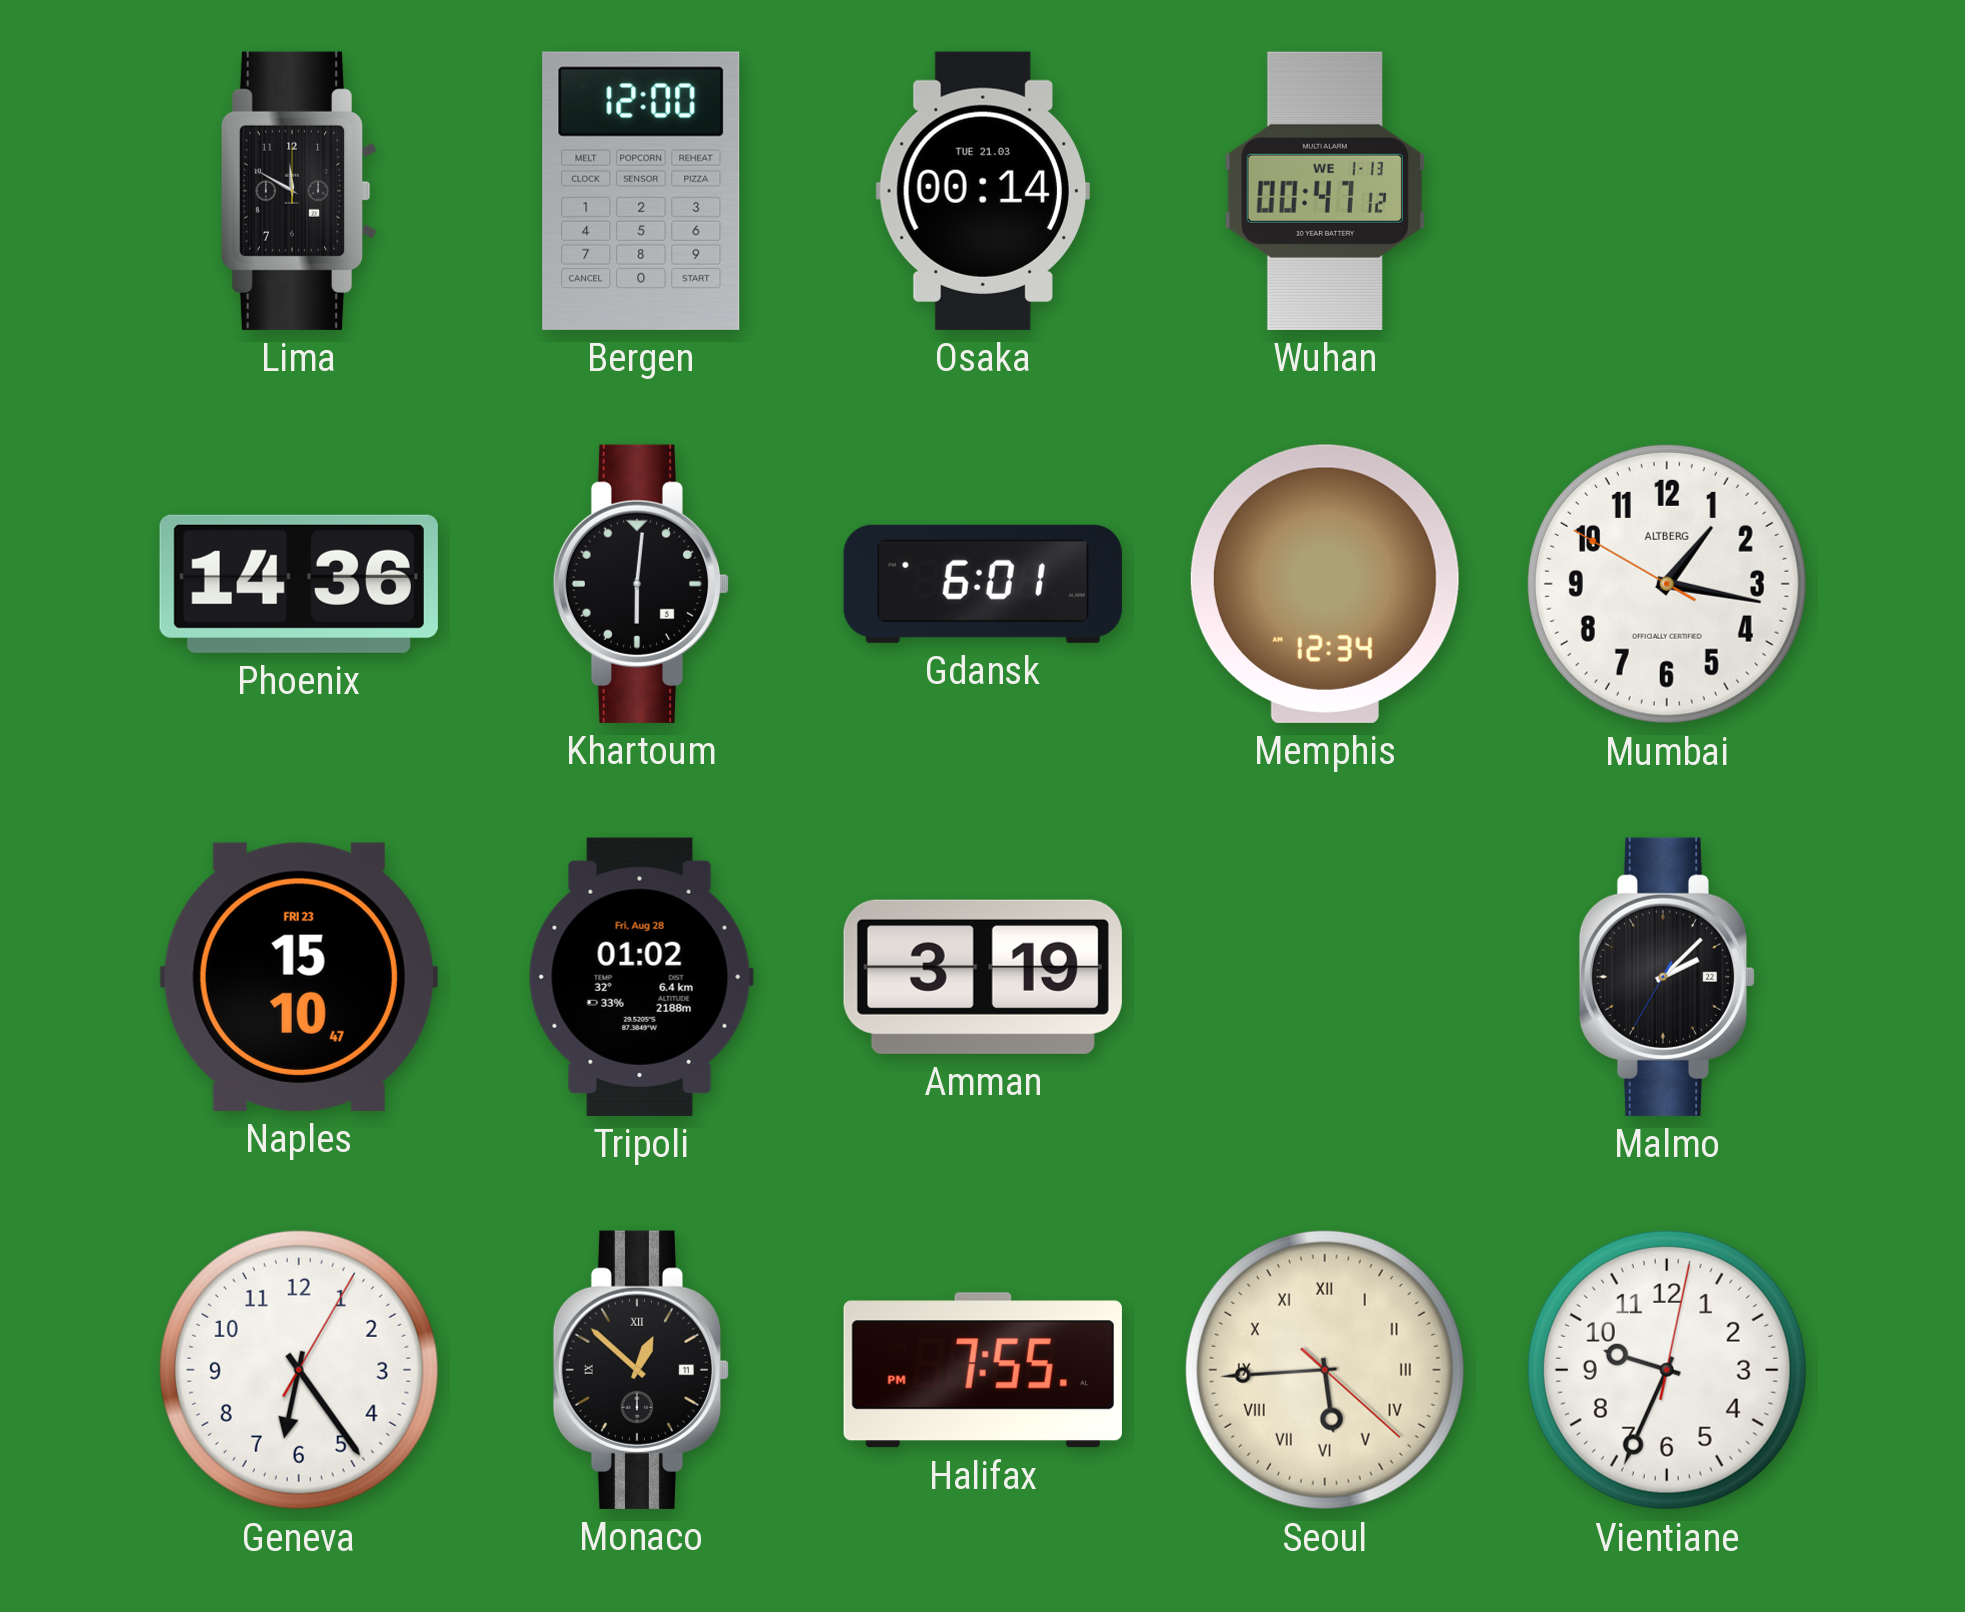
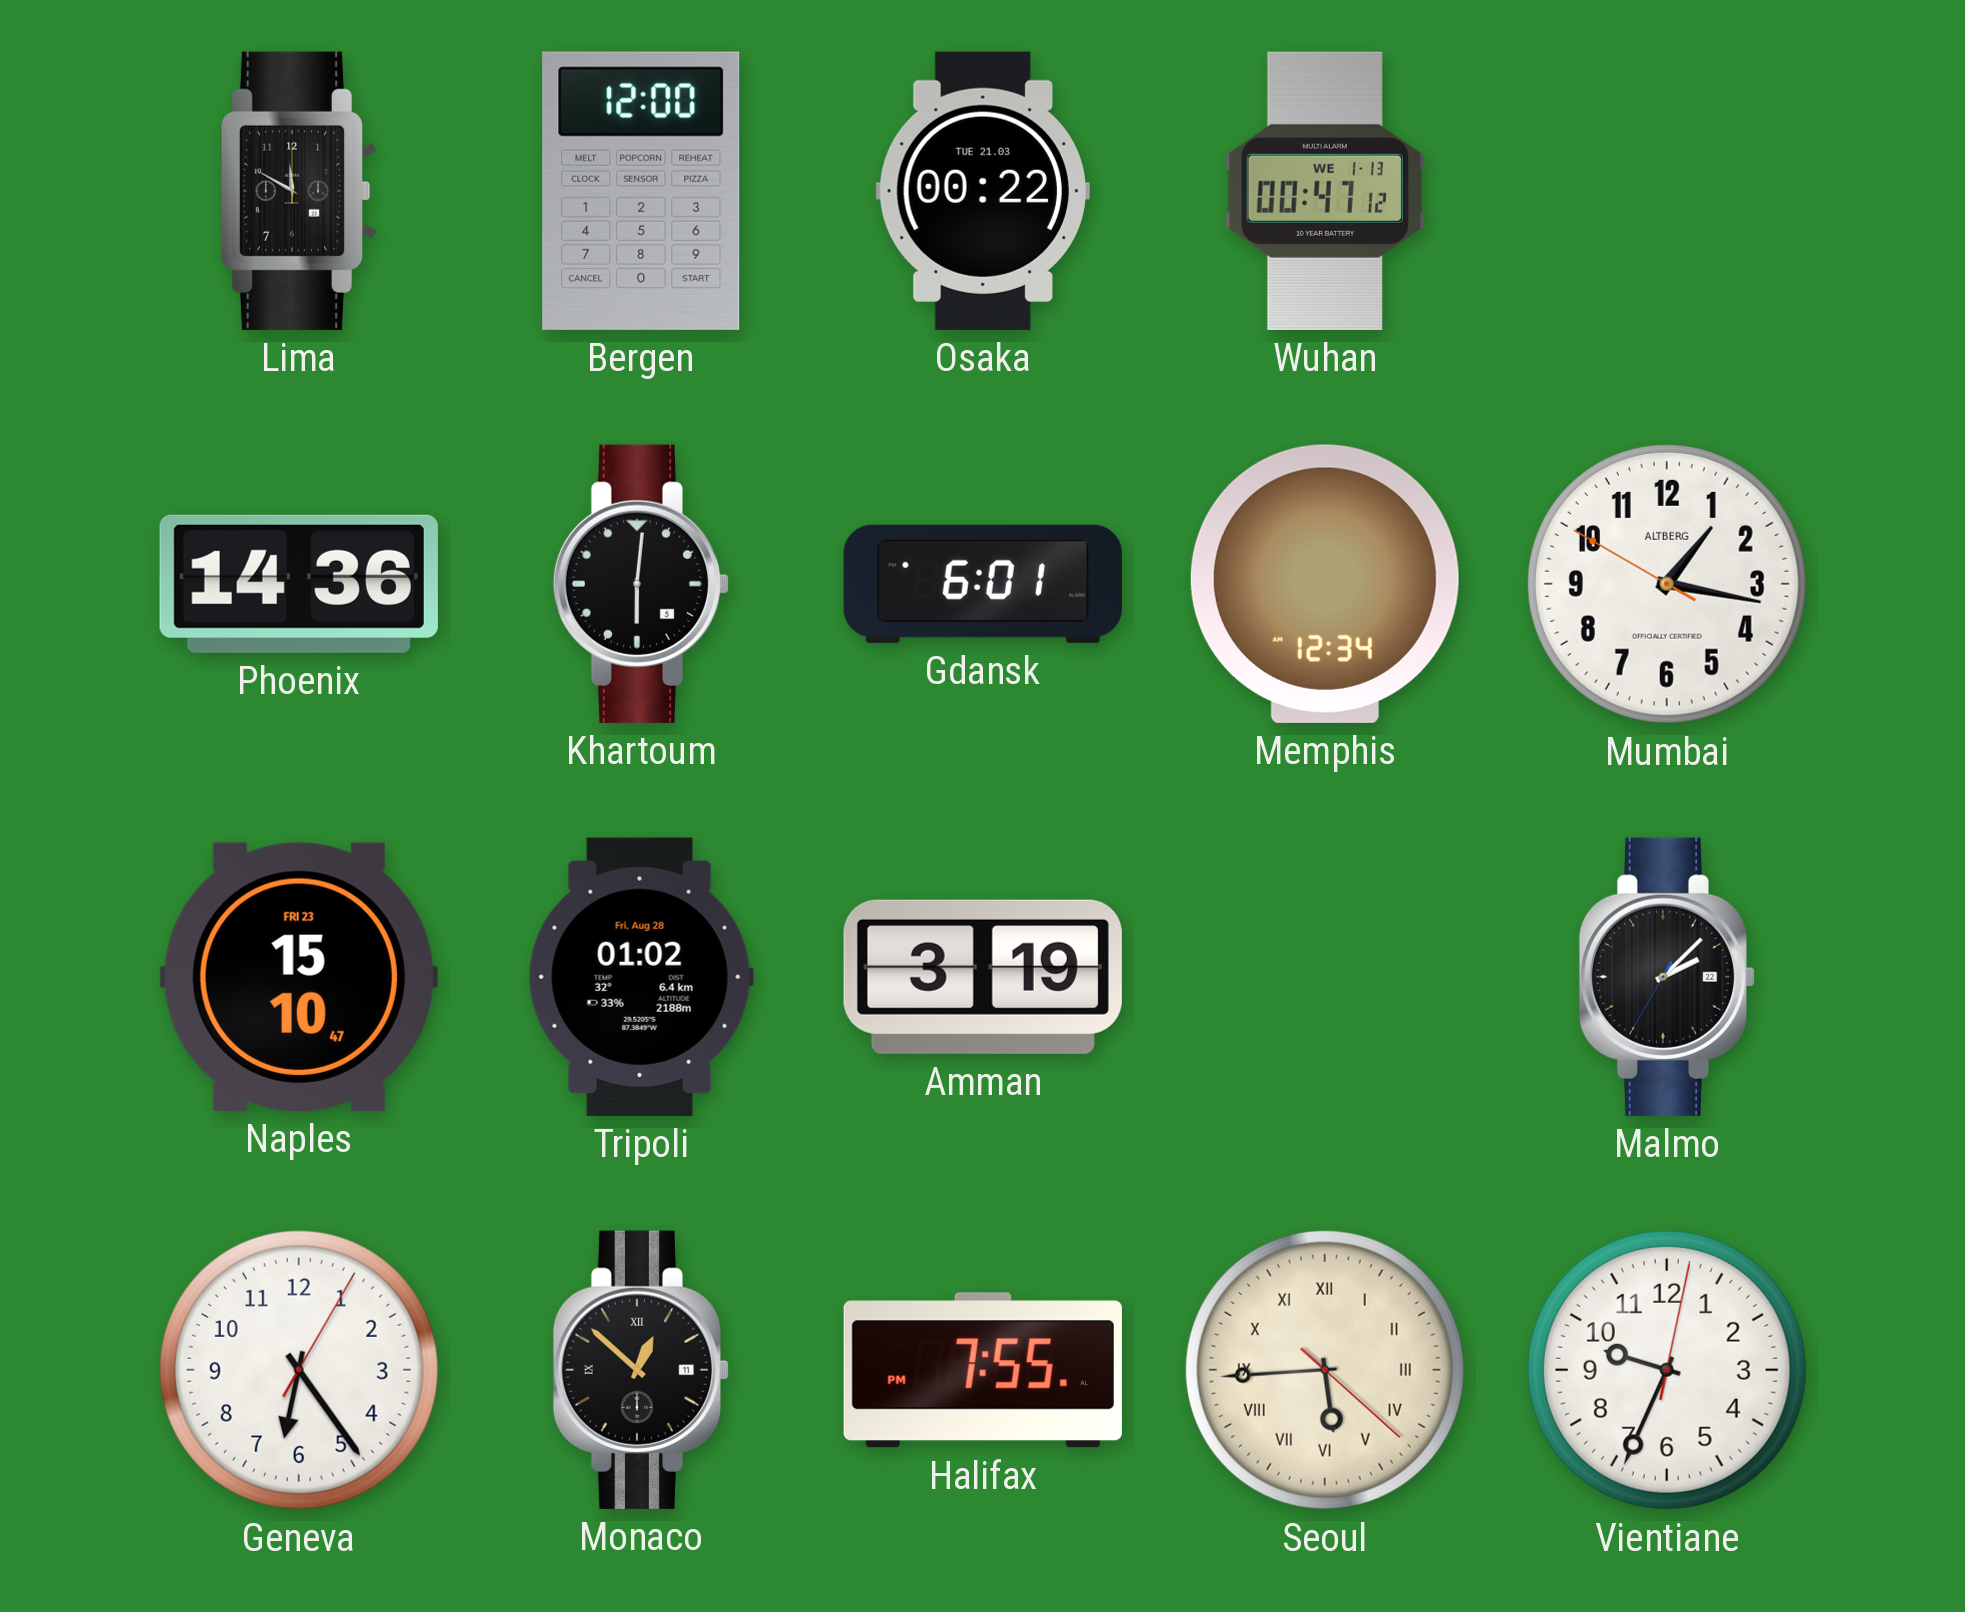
Osaka: 00:14 -> 00:22 (983, 191)
